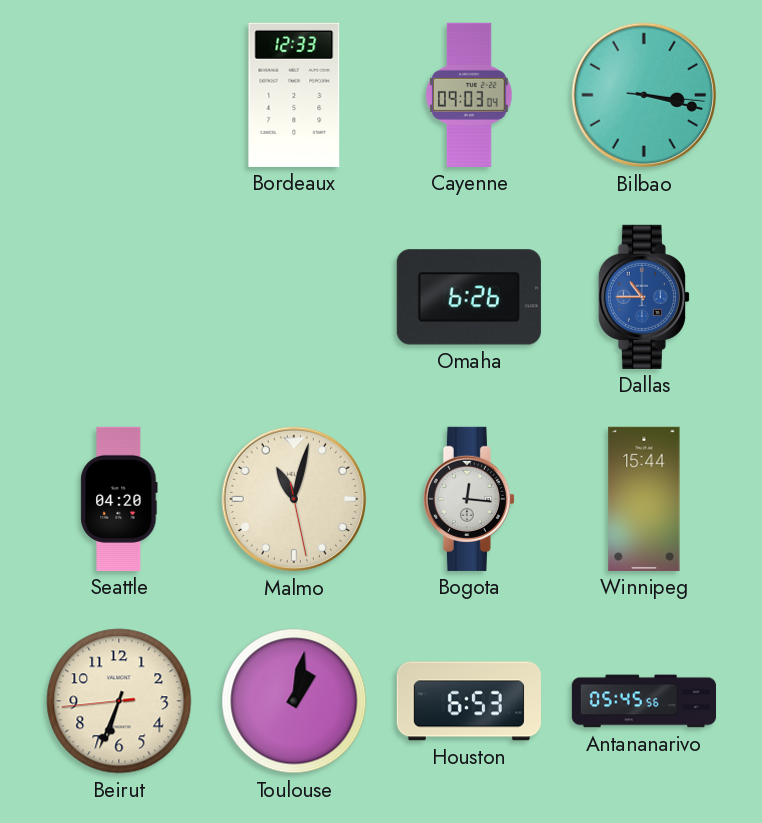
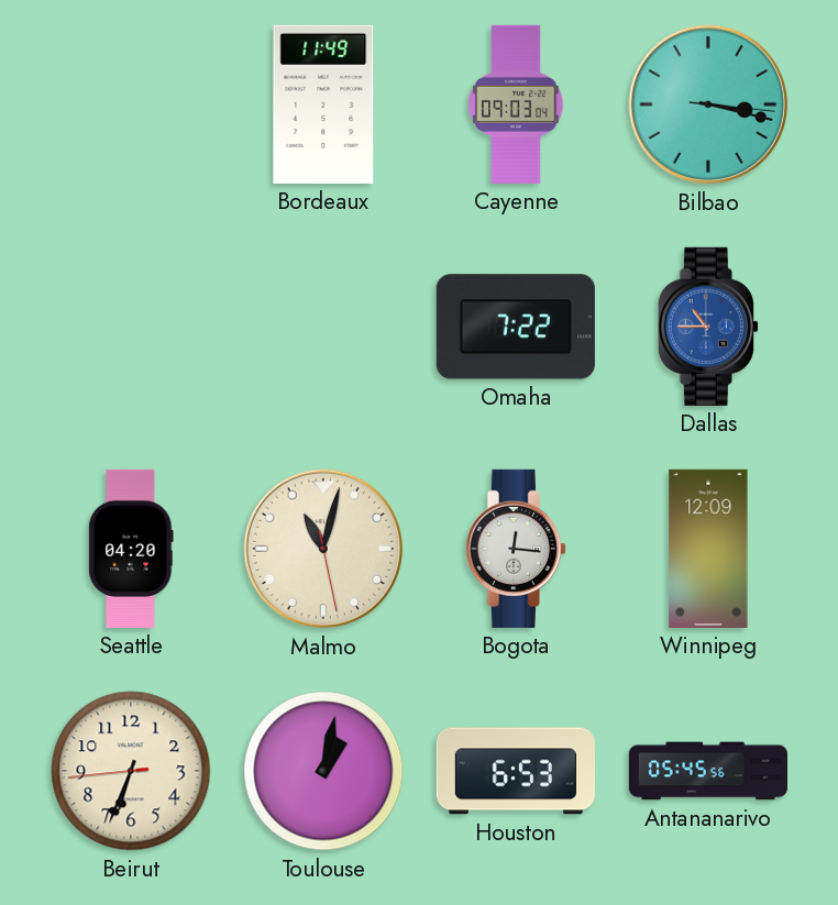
Bordeaux: 12:33 -> 11:49 (323, 104)
Omaha: 6:26 -> 7:22 (516, 327)
Winnipeg: 15:44 -> 12:09 (708, 549)
